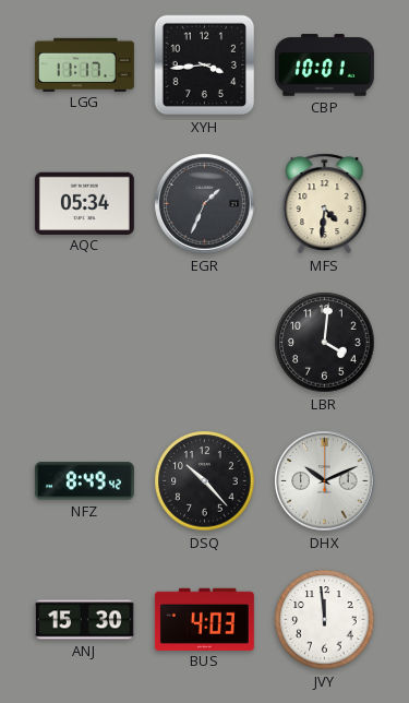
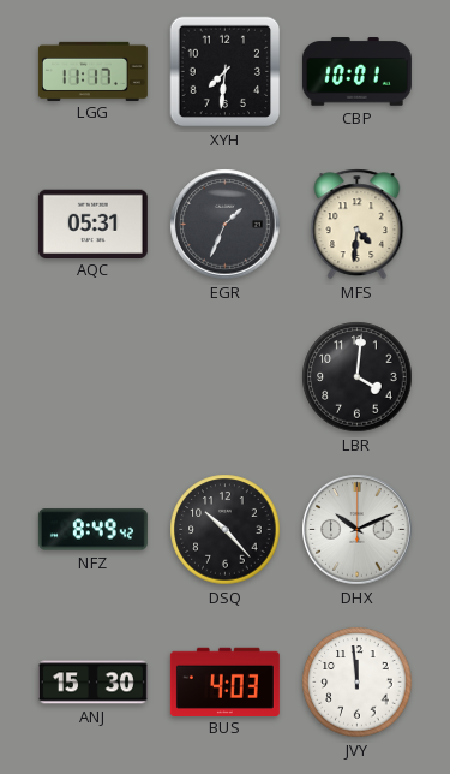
XYH: 3:44 -> 7:31 (226, 72)
AQC: 05:34 -> 05:31 (92, 224)
